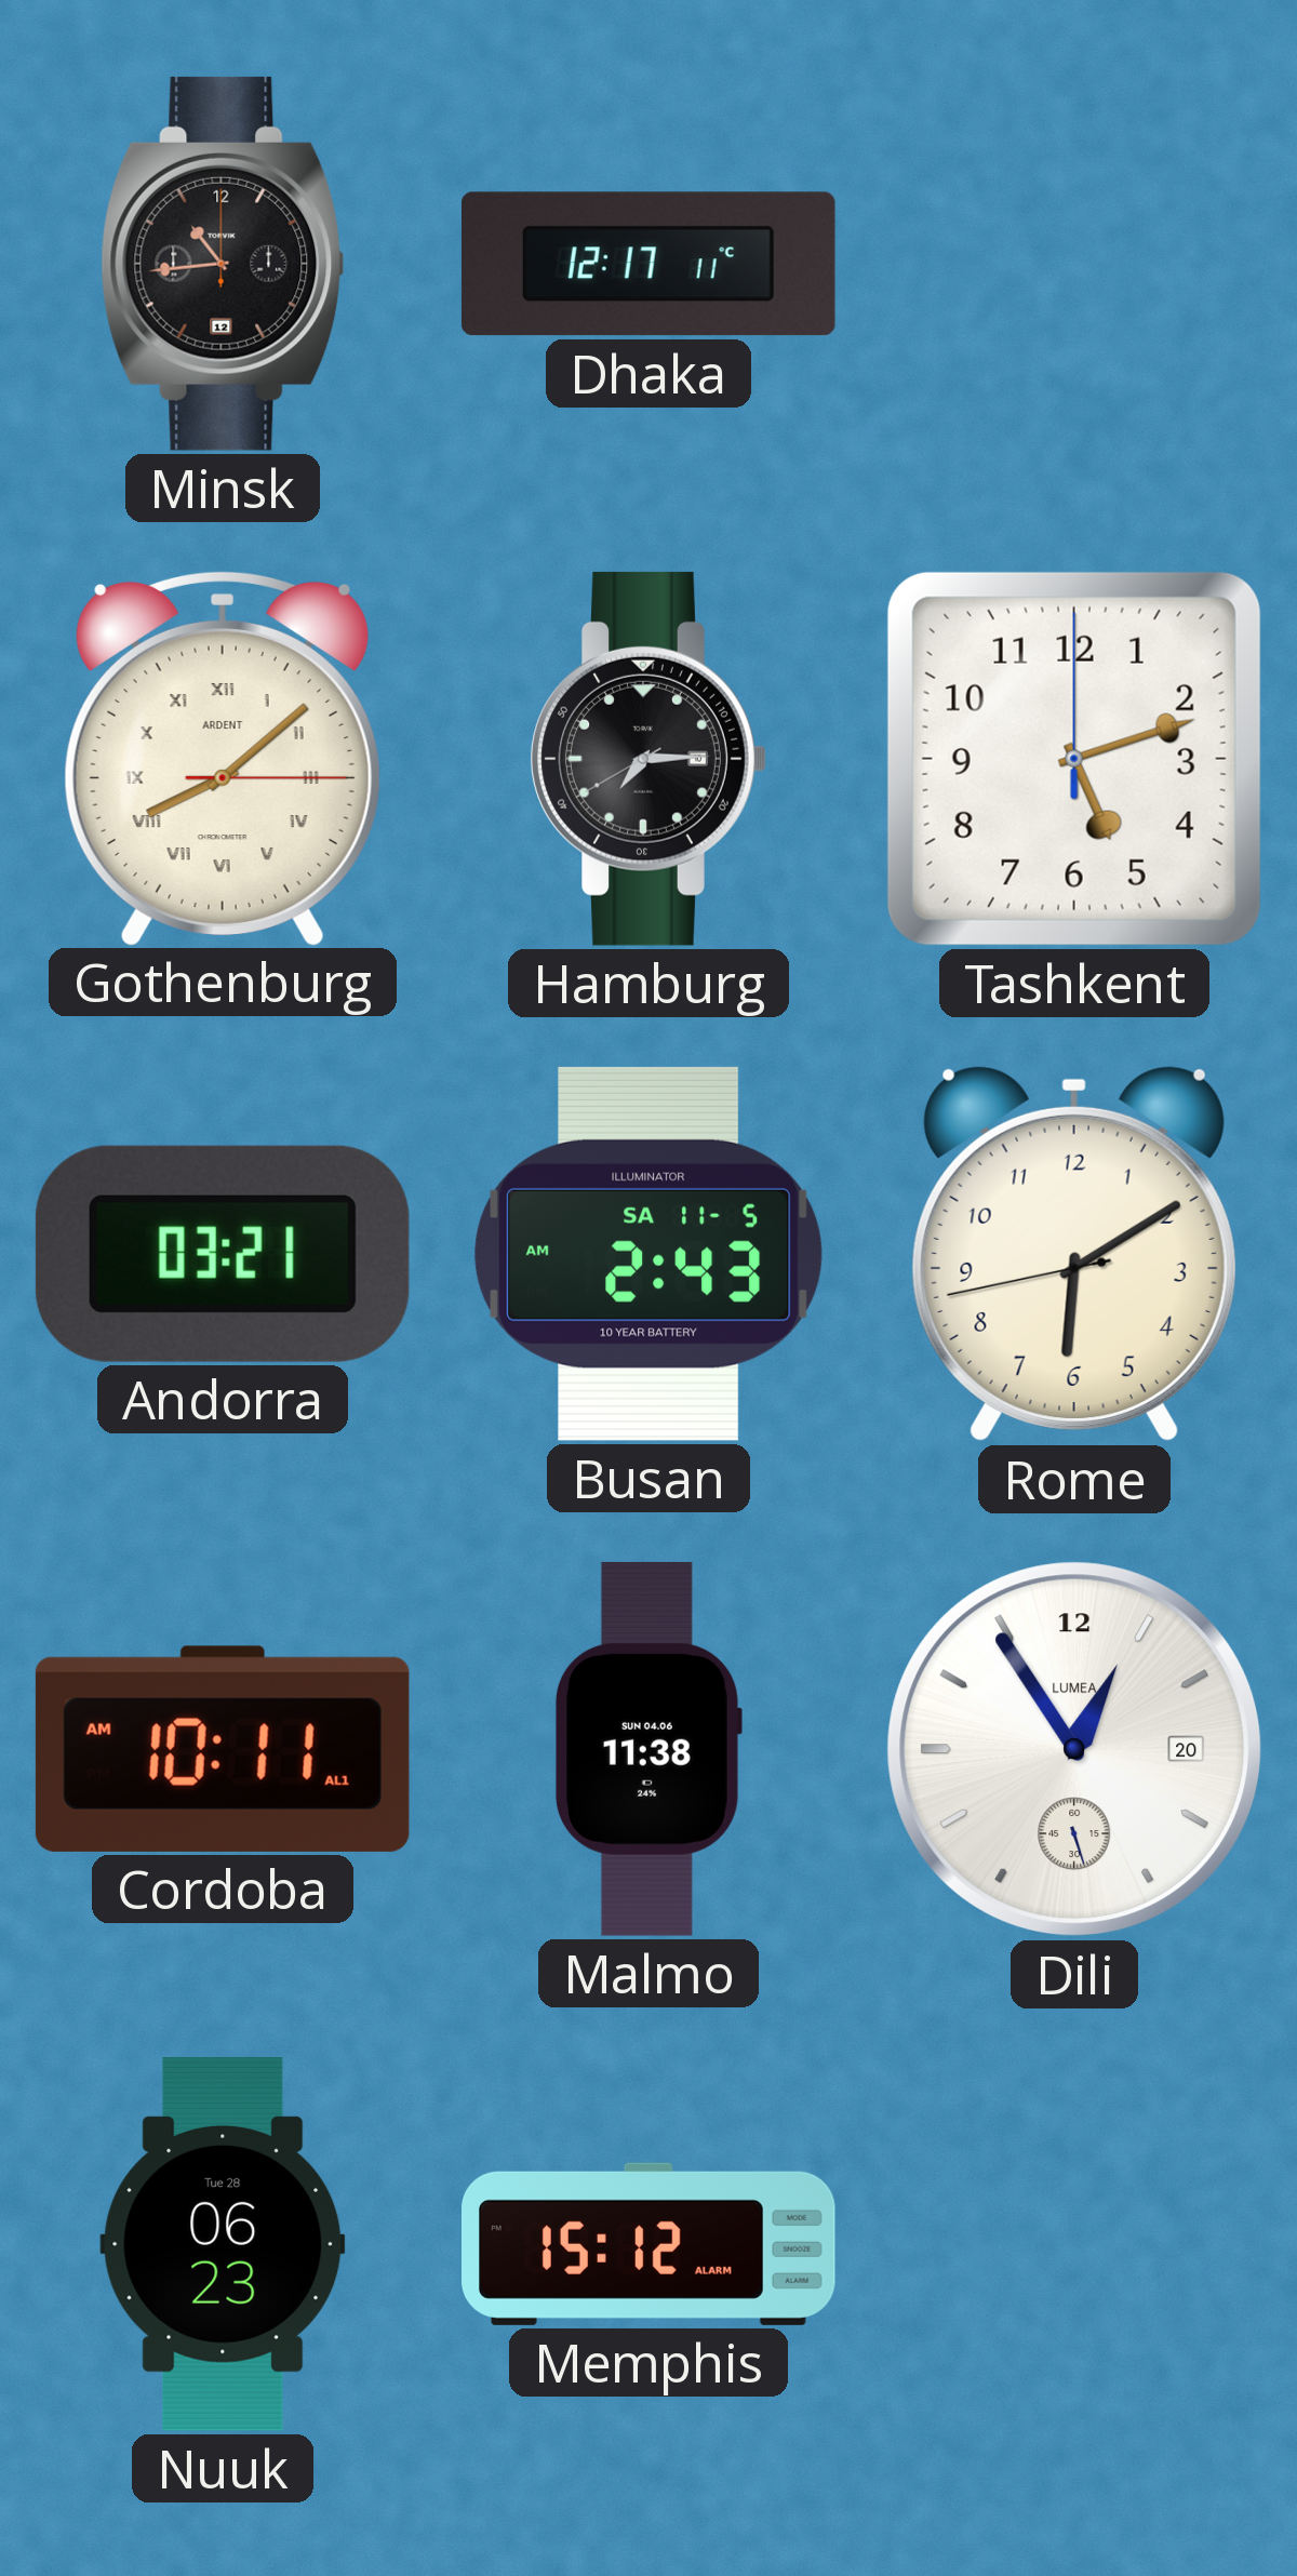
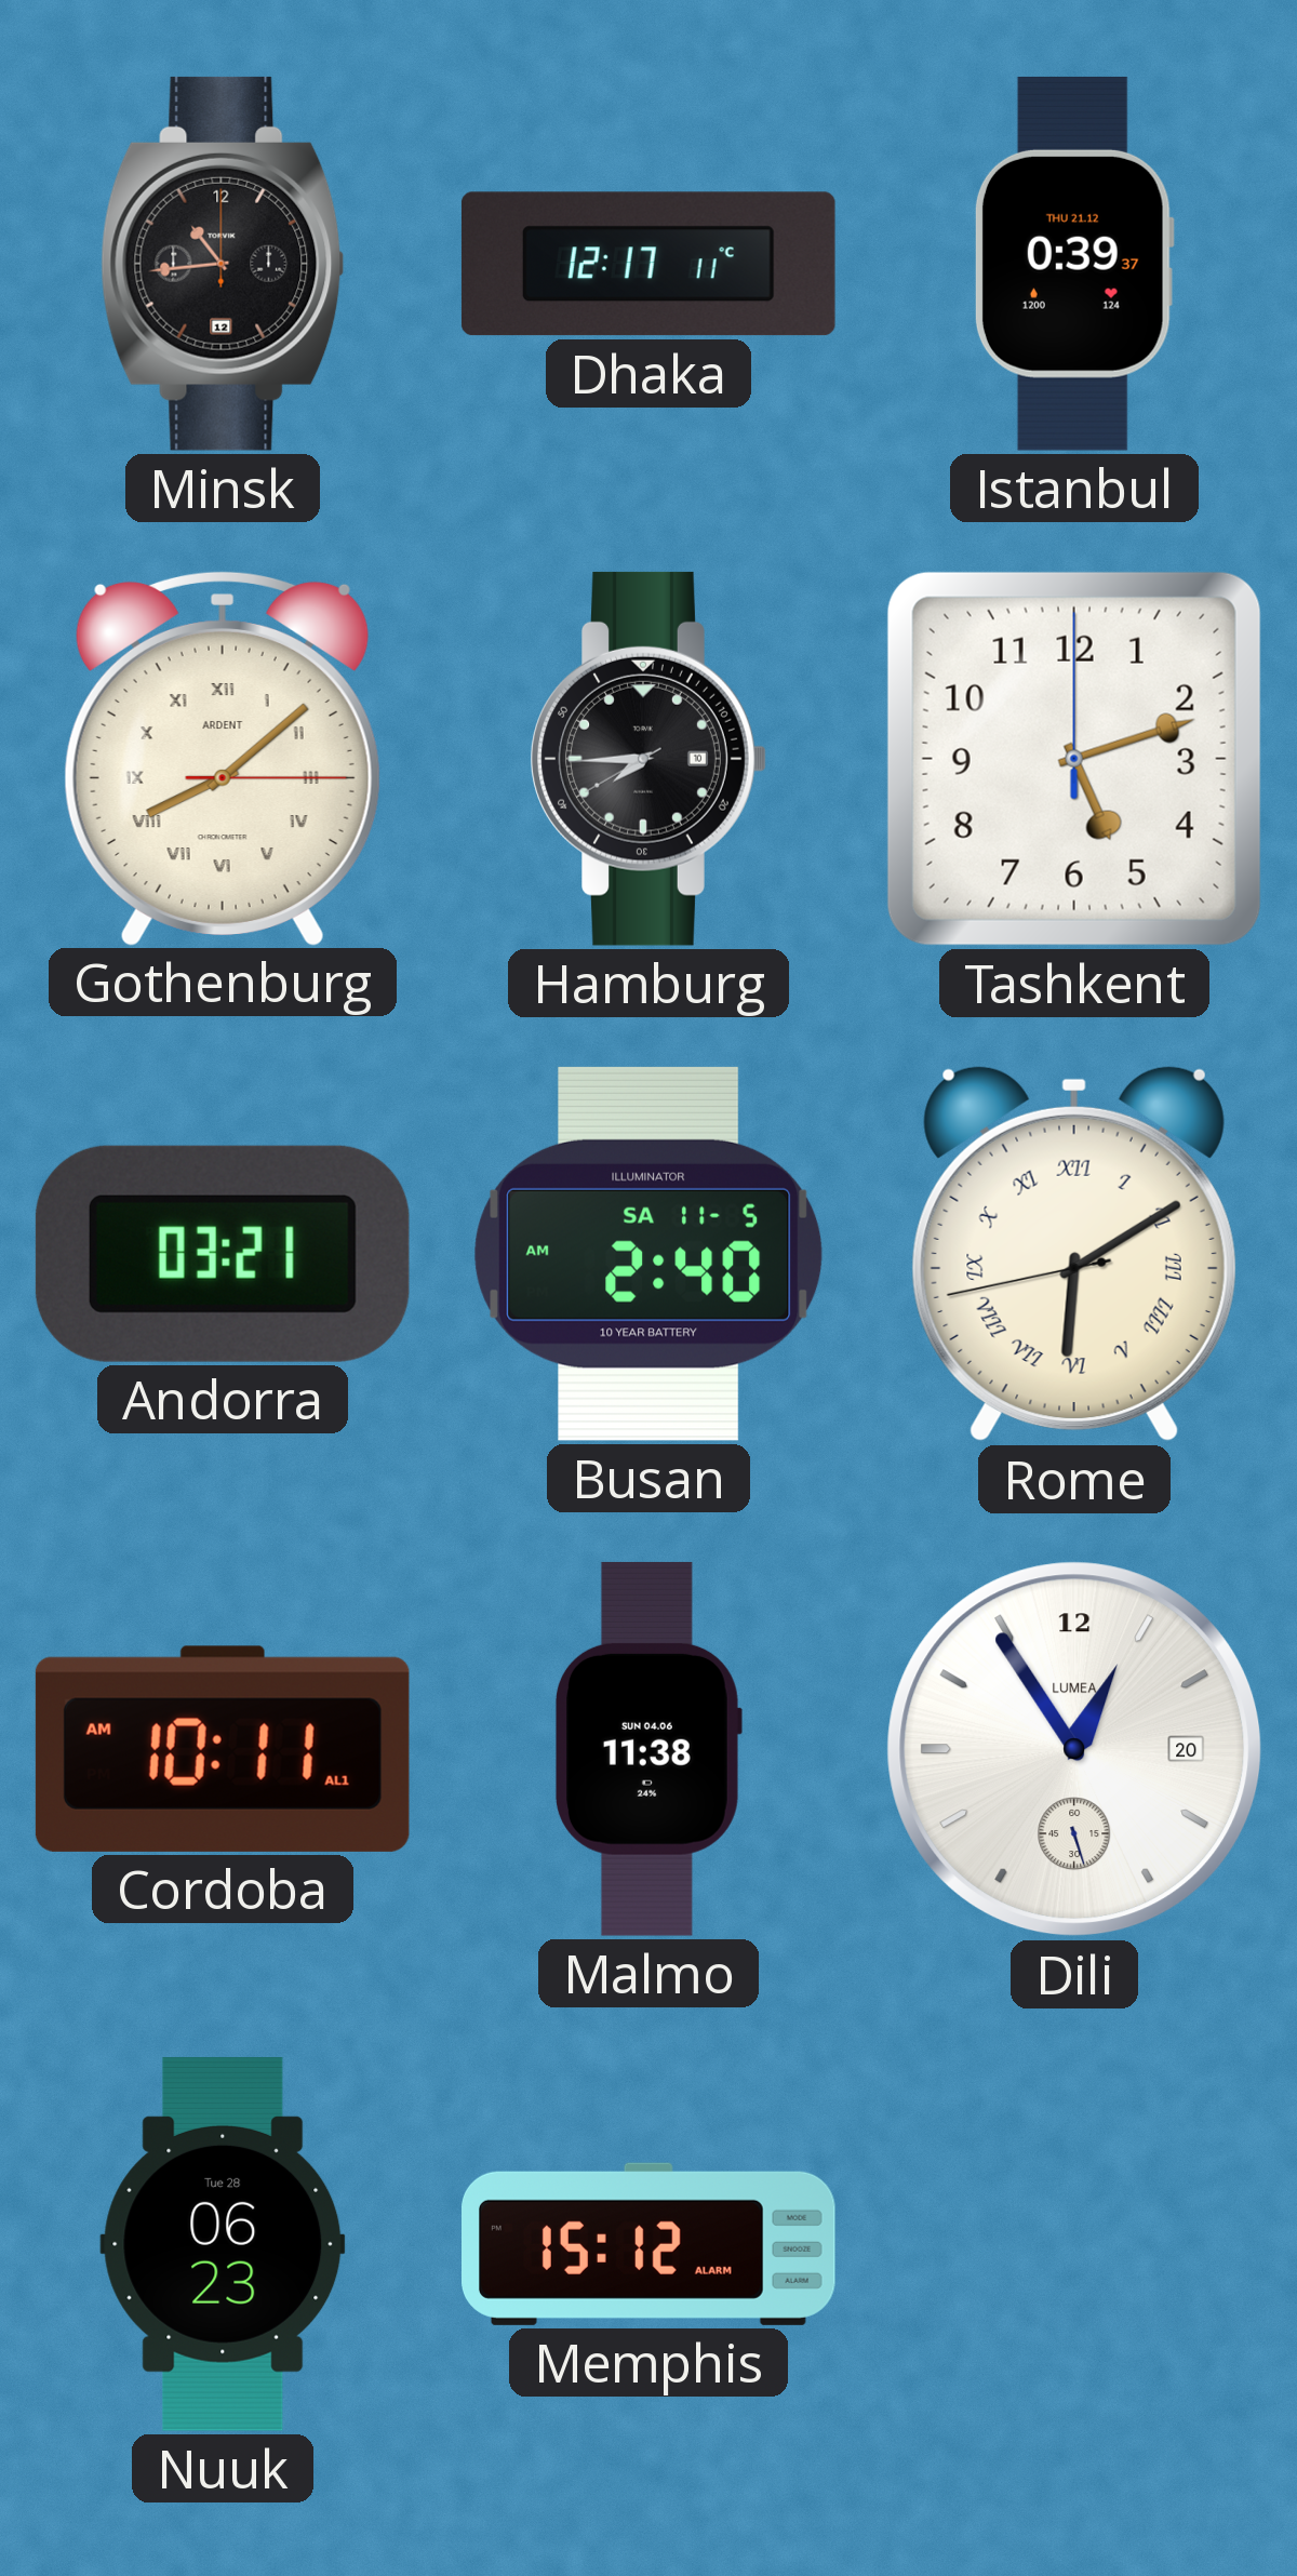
Istanbul: none -> 0:39 (1074, 264)
Hamburg: 7:14 -> 7:44 (648, 759)
Busan: 2:43 -> 2:40 (648, 1254)
Rome numerals: Arabic -> Roman (1074, 1254)
